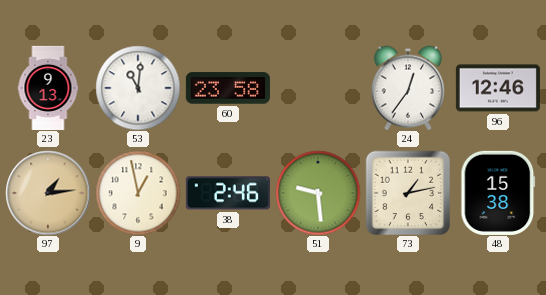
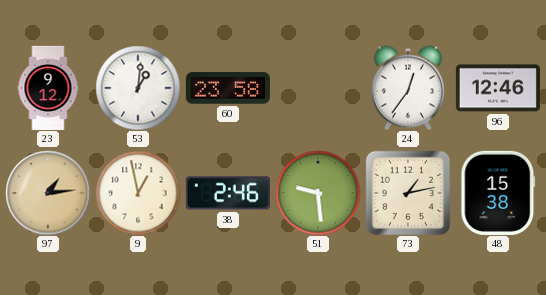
23: 9:13 -> 9:12 (48, 88)
53: 11:01 -> 1:01 (138, 88)
